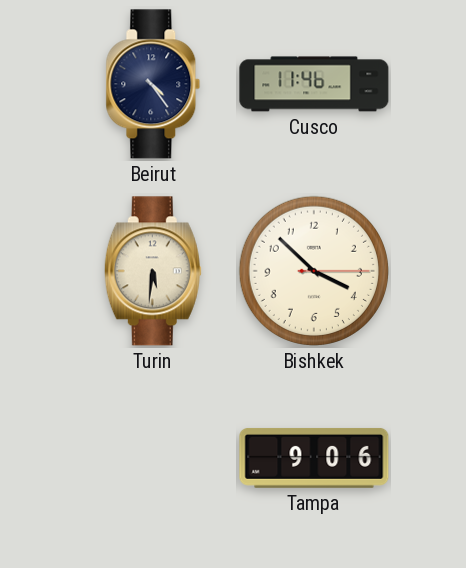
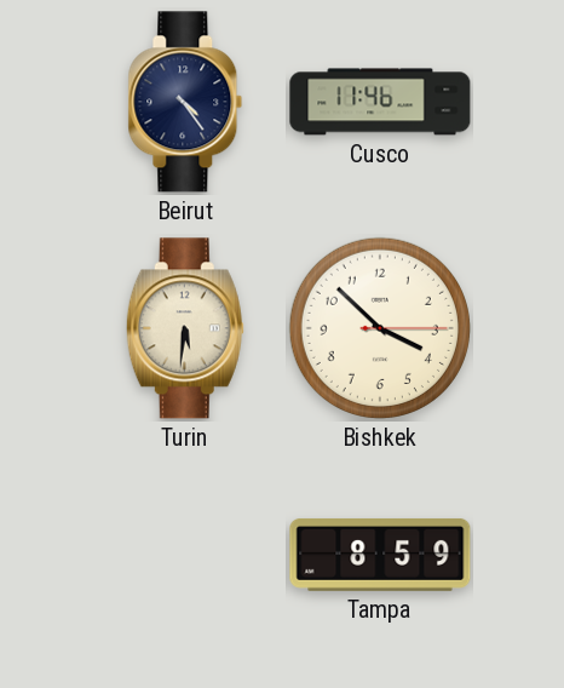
Tampa: 9:06 -> 8:59 (380, 555)
